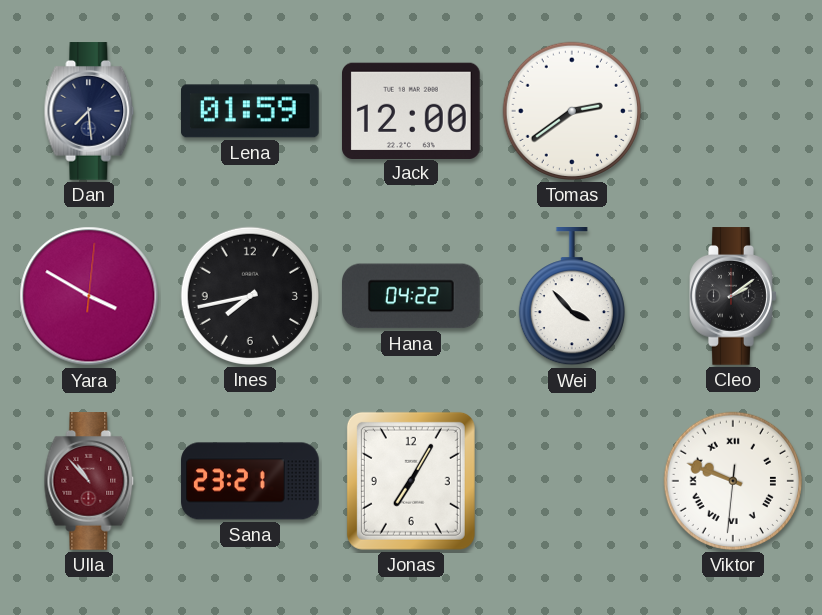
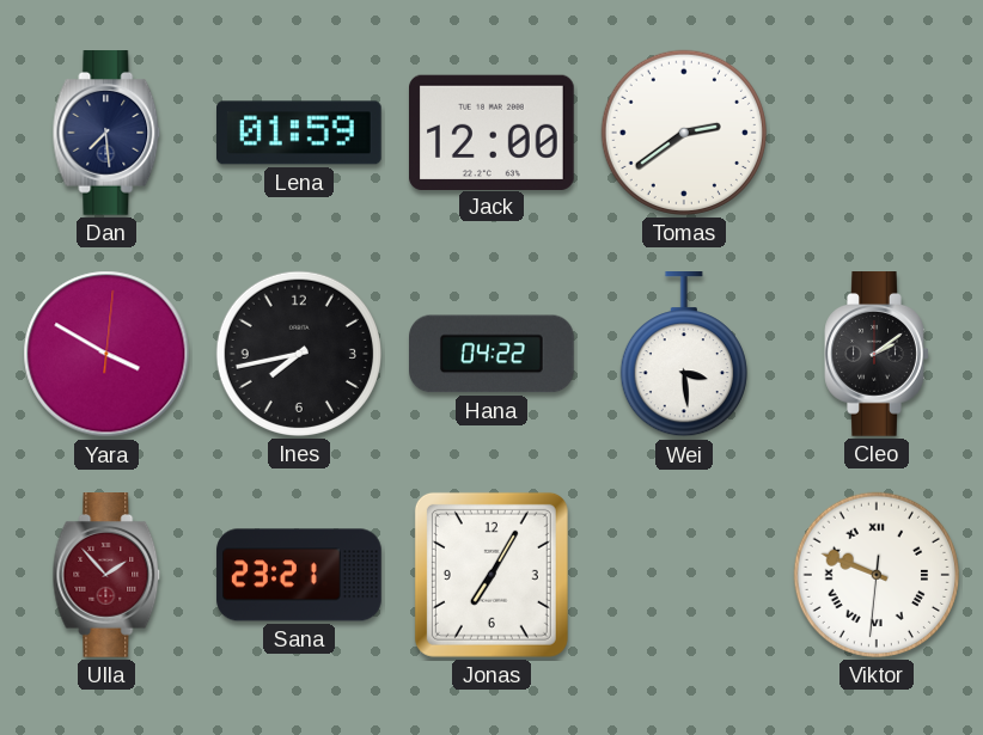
Wei: 3:53 -> 3:29 (684, 355)
Ulla: 10:53 -> 1:53 (106, 575)
